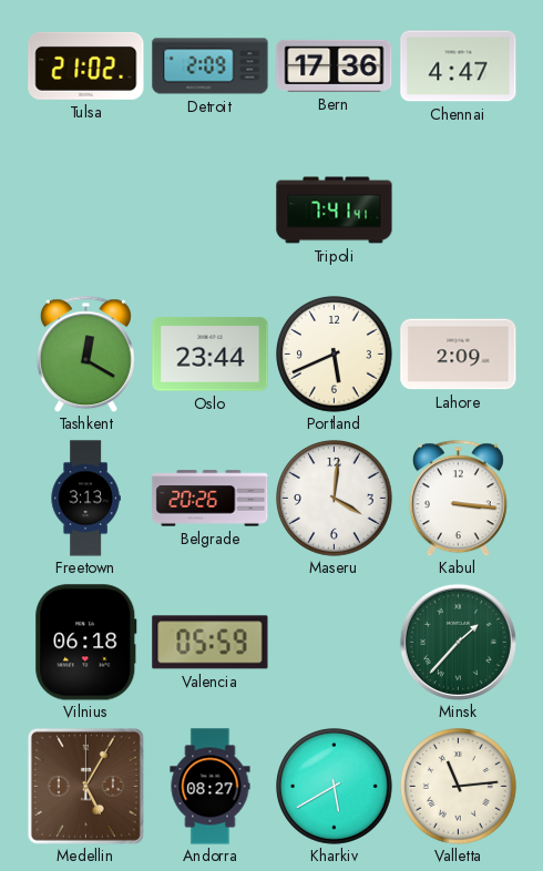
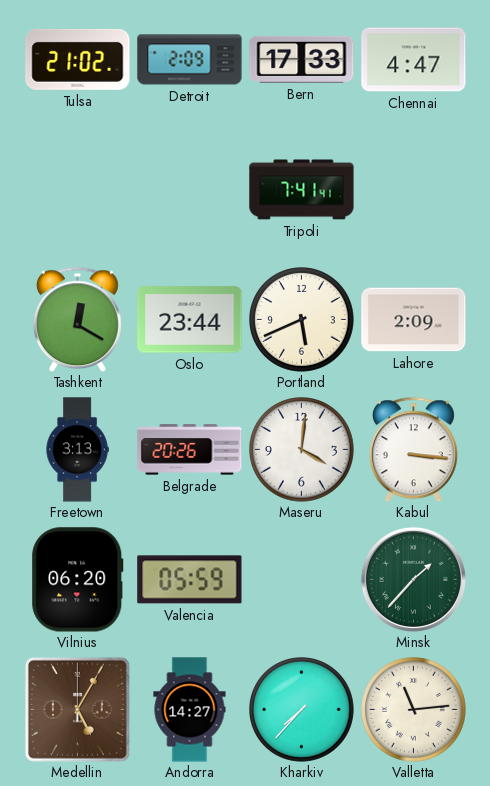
Bern: 17:36 -> 17:33 (302, 59)
Vilnius: 06:18 -> 06:20 (78, 580)
Andorra: 08:27 -> 14:27 (190, 710)
Kharkiv: 5:40 -> 7:37 (302, 710)
